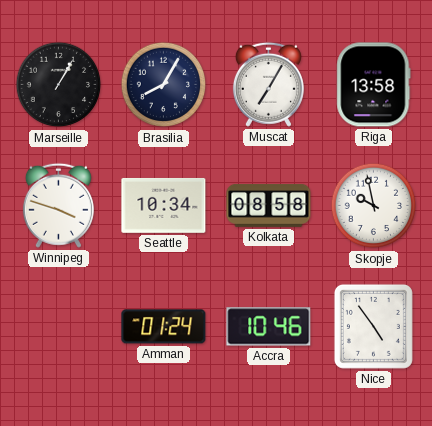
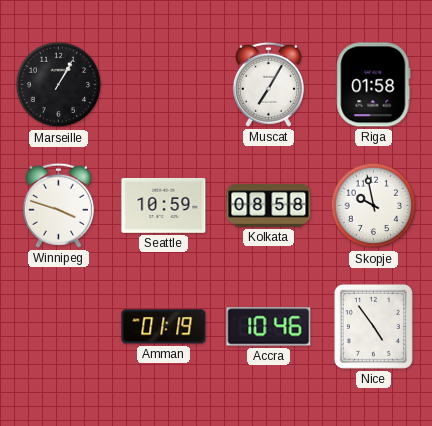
Brasilia: 8:05 -> none (164, 85)
Riga: 13:58 -> 01:58 (374, 85)
Seattle: 10:34 -> 10:59 (164, 205)
Amman: 01:24 -> 01:19 (164, 327)
